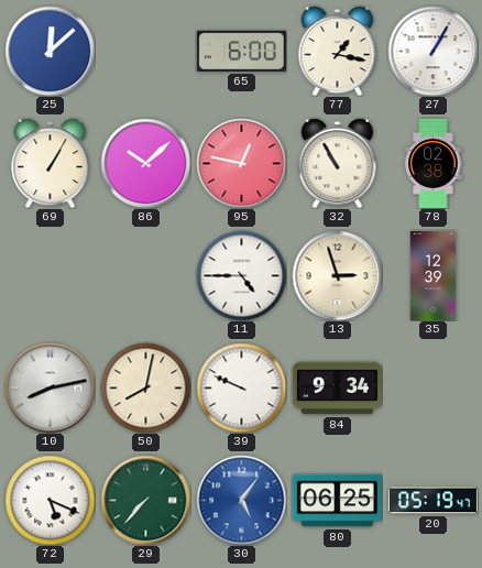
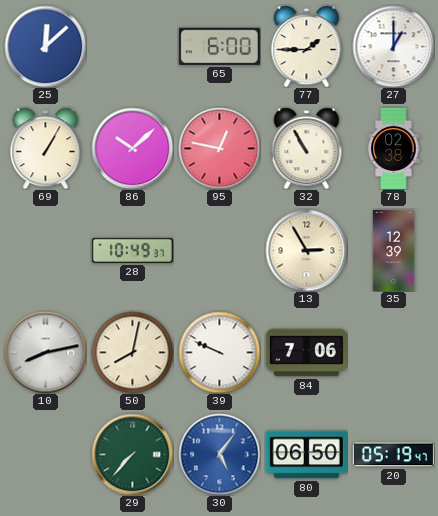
77: 1:17 -> 1:45 (307, 46)
27: 1:05 -> 1:00 (393, 46)
28: none -> 10:49 (132, 250)
11: 4:45 -> none (241, 275)
13: 2:57 -> 2:55 (306, 250)
84: 9:34 -> 7:06 (306, 353)
72: 5:19 -> none (50, 500)
80: 06:25 -> 06:50 (306, 455)
